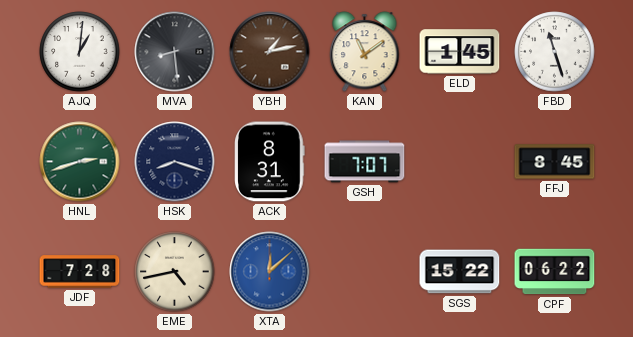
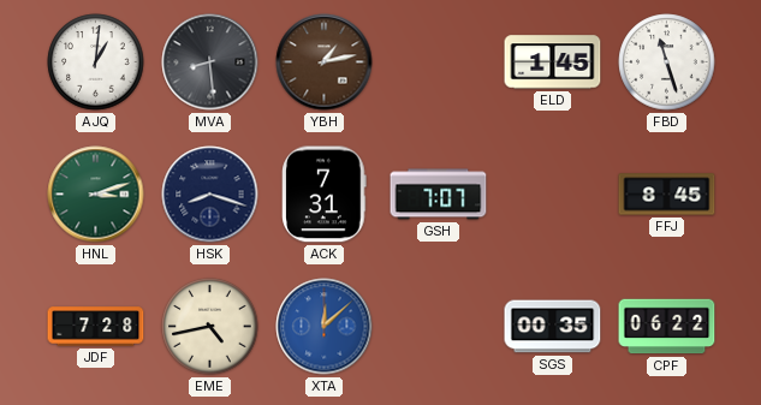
KAN: 11:09 -> none (365, 52)
HNL: 2:42 -> 3:12 (96, 195)
ACK: 8:31 -> 7:31 (325, 195)
SGS: 15:22 -> 00:35 (553, 327)
